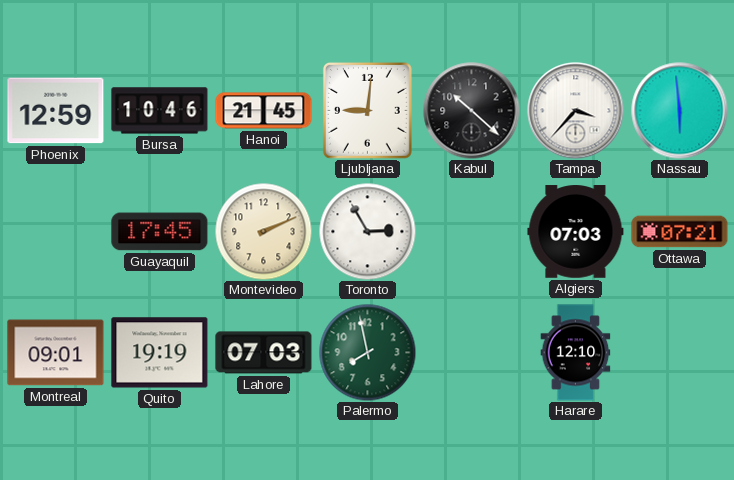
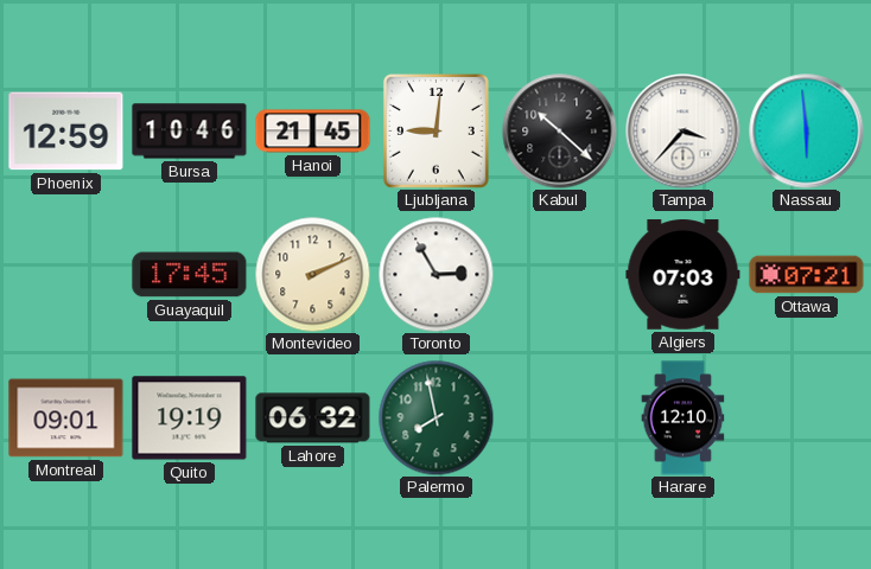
Lahore: 07:03 -> 06:32 (313, 418)
